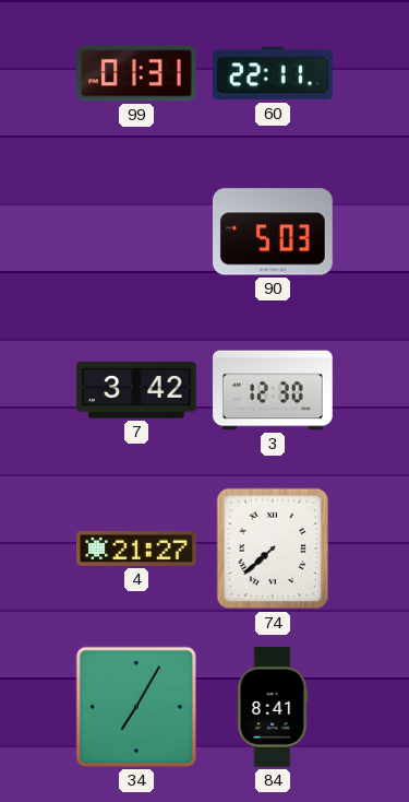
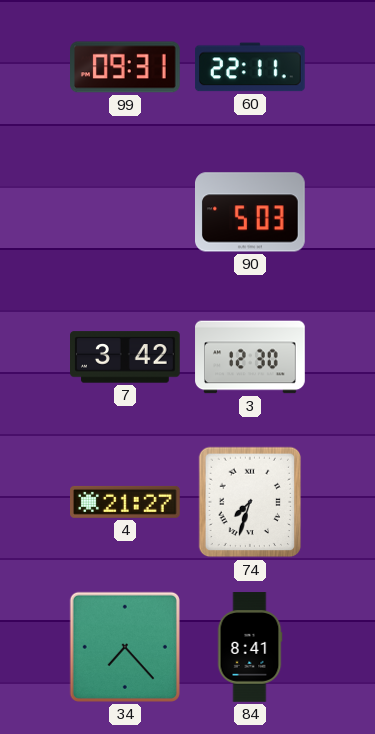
99: 01:31 -> 09:31 (126, 67)
74: 7:38 -> 7:33 (250, 502)
34: 7:05 -> 7:23 (125, 647)
